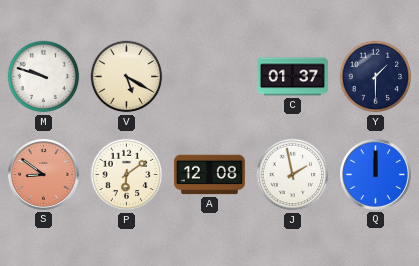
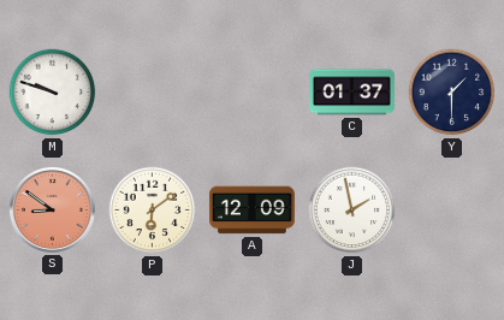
V: 5:20 -> none (127, 77)
A: 12:08 -> 12:09 (251, 211)
Q: 12:00 -> none (375, 174)
